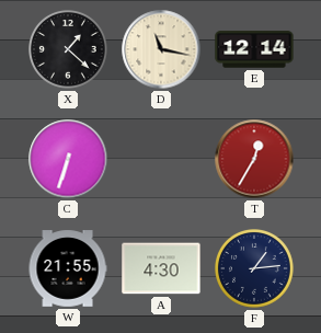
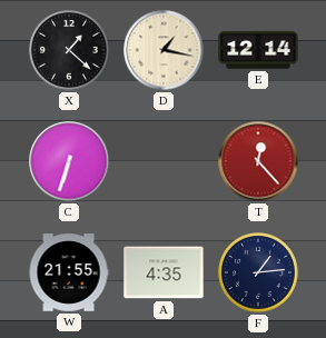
D: 11:17 -> 1:17 (164, 50)
T: 12:35 -> 12:23 (258, 161)
A: 4:30 -> 4:35 (164, 272)
